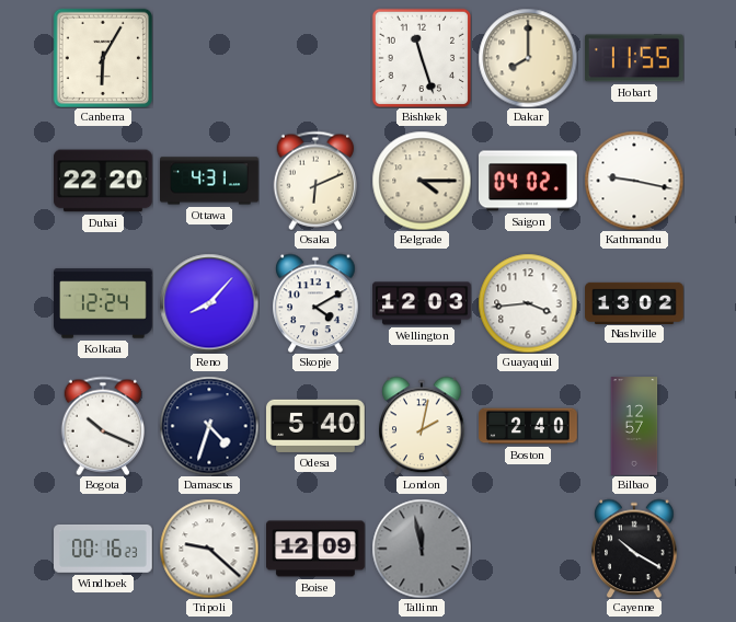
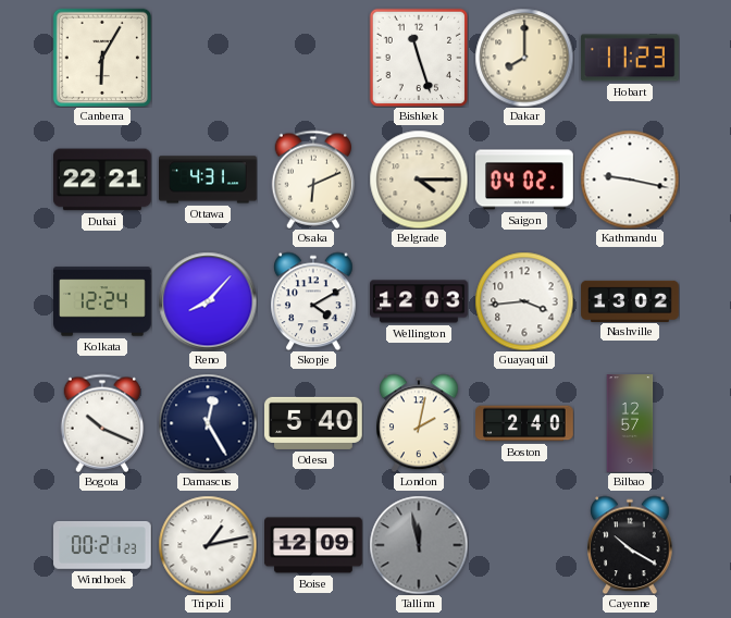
Hobart: 11:55 -> 11:23 (630, 58)
Dubai: 22:20 -> 22:21 (103, 180)
Damascus: 4:33 -> 12:25 (208, 423)
Windhoek: 00:16 -> 00:21 (103, 545)
Tripoli: 9:22 -> 1:13 (208, 545)
